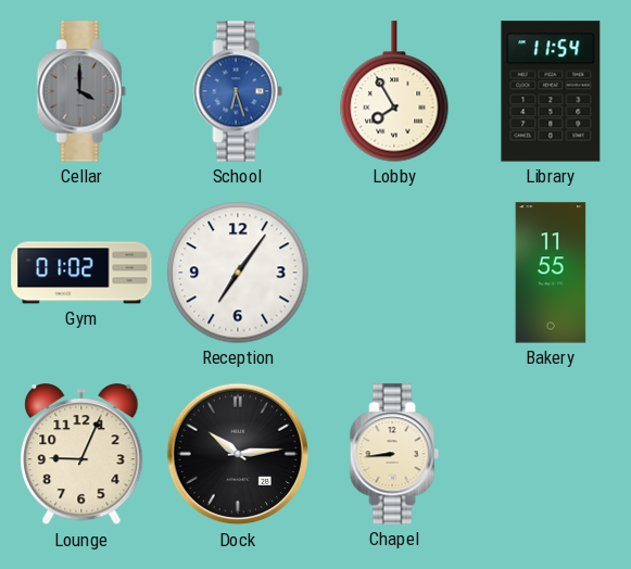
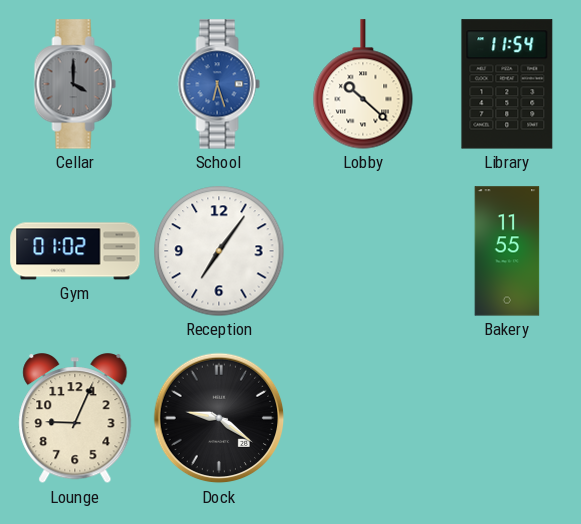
Lobby: 7:55 -> 10:22 (363, 84)
Dock: 10:14 -> 9:21 (219, 418)
Chapel: 8:44 -> none (394, 454)
